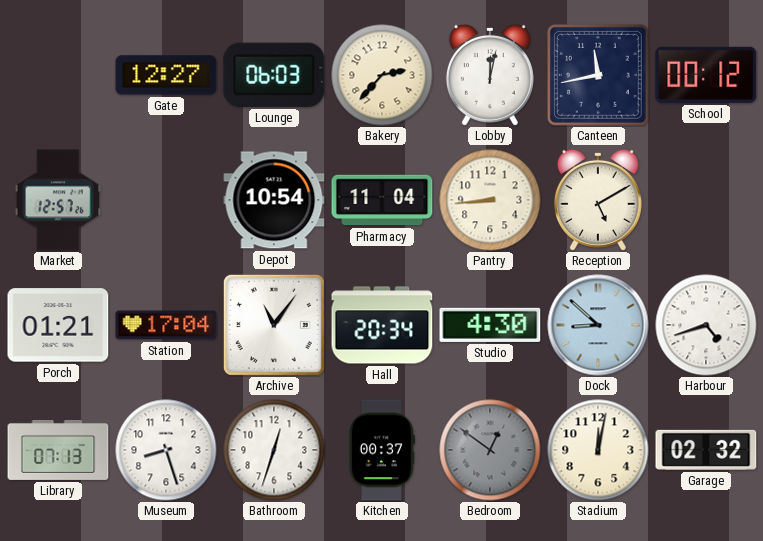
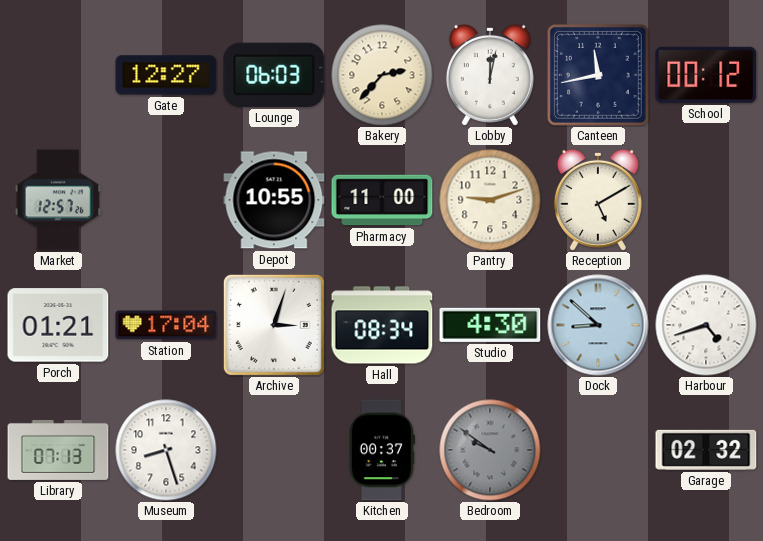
Depot: 10:54 -> 10:55 (274, 200)
Pharmacy: 11:04 -> 11:00 (382, 200)
Pantry: 8:44 -> 9:12 (490, 200)
Archive: 11:06 -> 3:03 (274, 325)
Hall: 20:34 -> 08:34 (382, 325)
Bathroom: 12:33 -> none (274, 450)
Bedroom: 12:51 -> 9:51 (490, 450)
Stadium: 12:02 -> none (598, 450)
